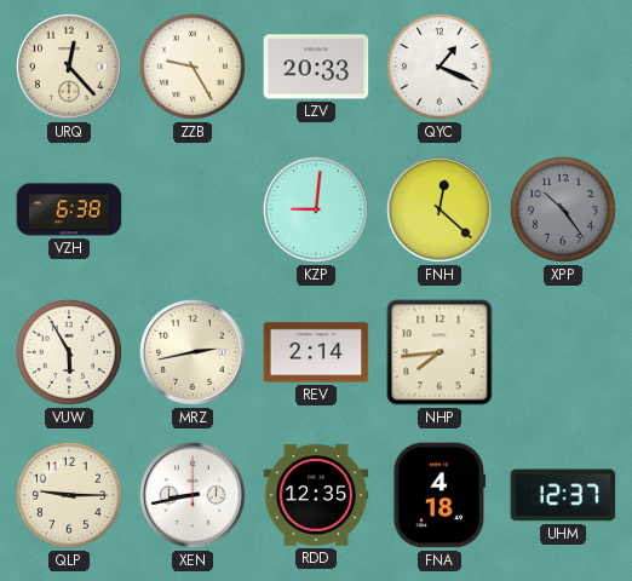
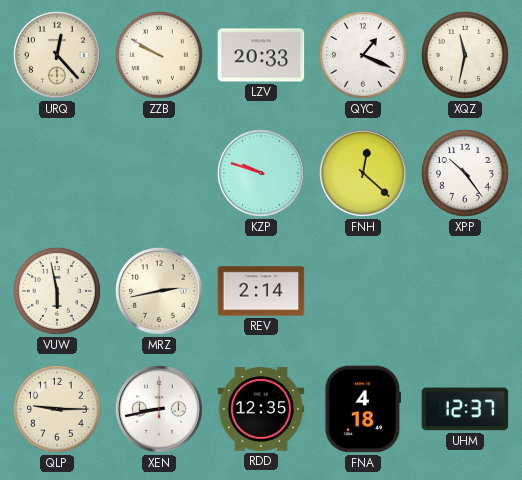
ZZB: 9:25 -> 9:50 (160, 56)
XQZ: none -> 11:32 (466, 56)
VZH: 6:38 -> none (69, 209)
KZP: 9:01 -> 9:48 (262, 174)
XPP dial: grey -> white (466, 174)
VUW: 5:55 -> 5:58 (58, 292)
NHP: 7:44 -> none (439, 352)
